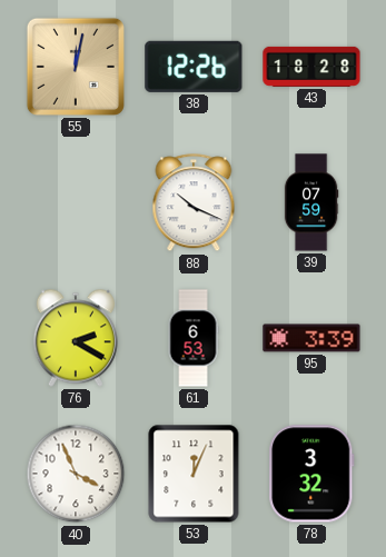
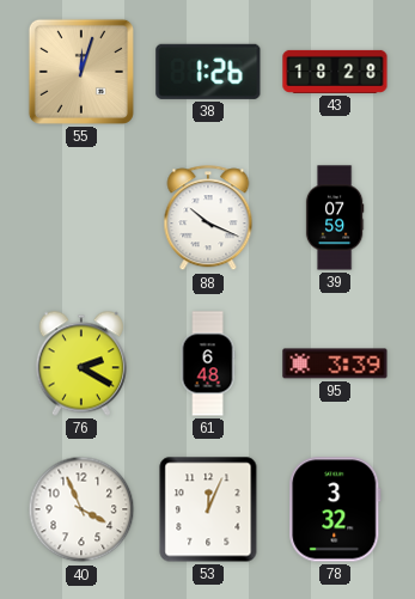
55: 12:02 -> 12:03 (81, 72)
38: 12:26 -> 1:26 (208, 72)
61: 6:53 -> 6:48 (208, 363)
